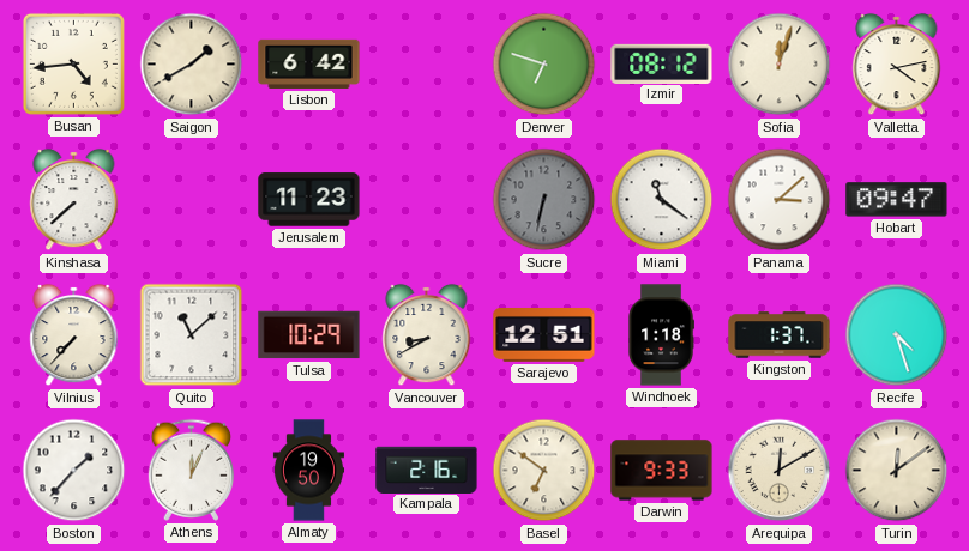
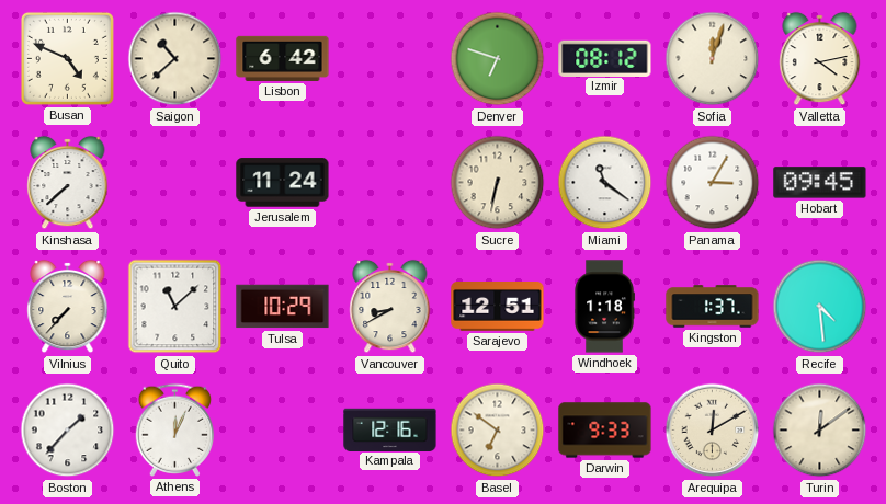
Busan: 4:44 -> 4:49 (67, 58)
Saigon: 1:40 -> 10:38 (175, 59)
Jerusalem: 11:23 -> 11:24 (283, 183)
Sucre dial: grey -> cream (498, 183)
Panama: 3:08 -> 3:05 (713, 183)
Hobart: 09:47 -> 09:45 (820, 183)
Recife: 4:27 -> 4:29 (820, 307)
Almaty: 19:50 -> none (308, 471)
Kampala: 2:16 -> 12:16 (390, 429)
